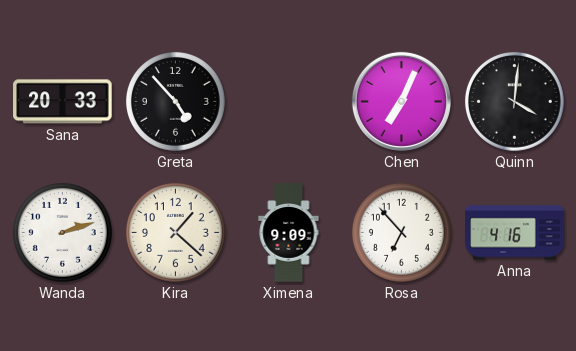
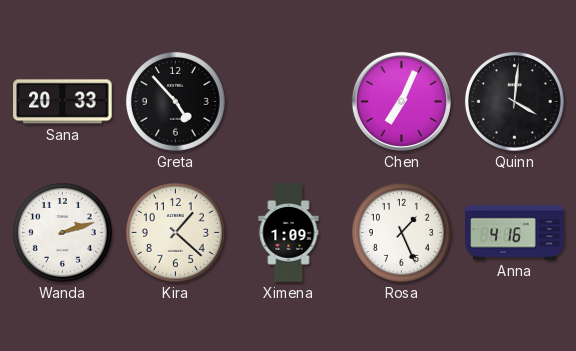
Ximena: 9:09 -> 1:09 (289, 233)
Rosa: 6:53 -> 1:26 (401, 232)
